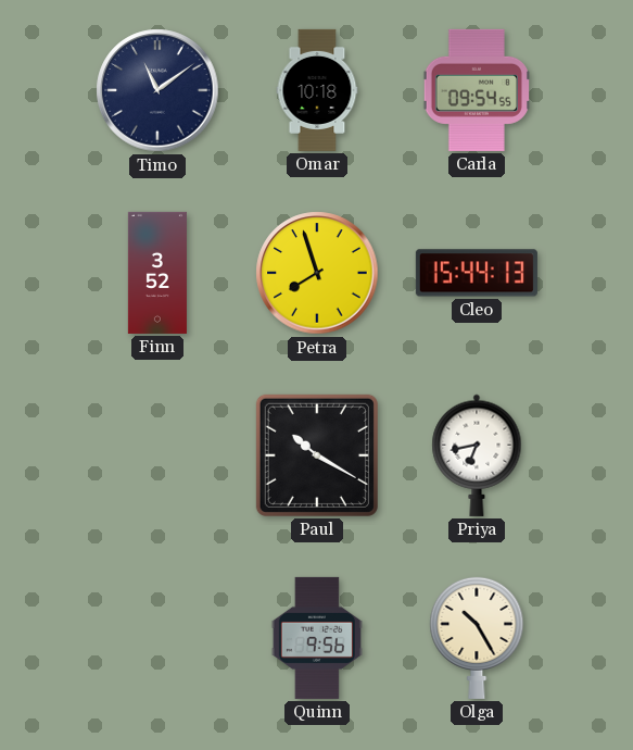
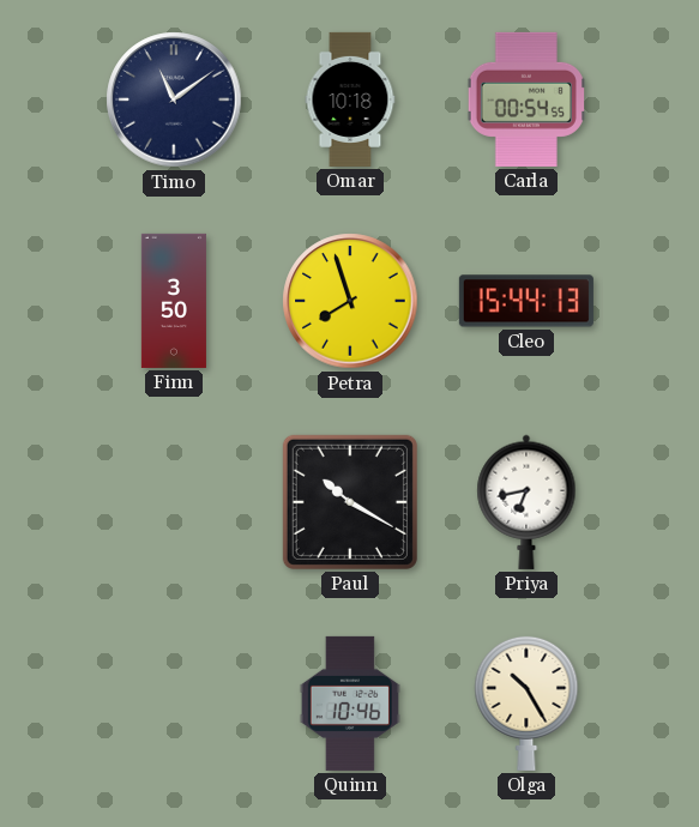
Carla: 09:54 -> 00:54 (526, 99)
Finn: 3:52 -> 3:50 (174, 301)
Quinn: 9:56 -> 10:46 (350, 704)
